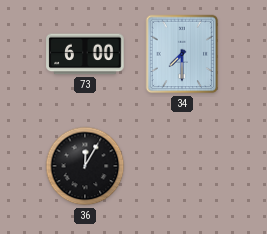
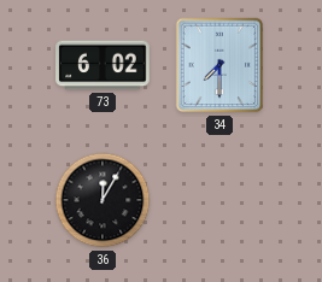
73: 6:00 -> 6:02 (103, 65)
